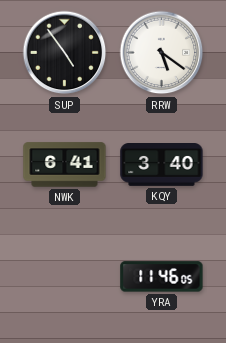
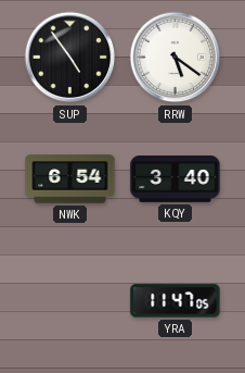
NWK: 6:41 -> 6:54 (70, 179)
YRA: 11:46 -> 11:47 (176, 301)
